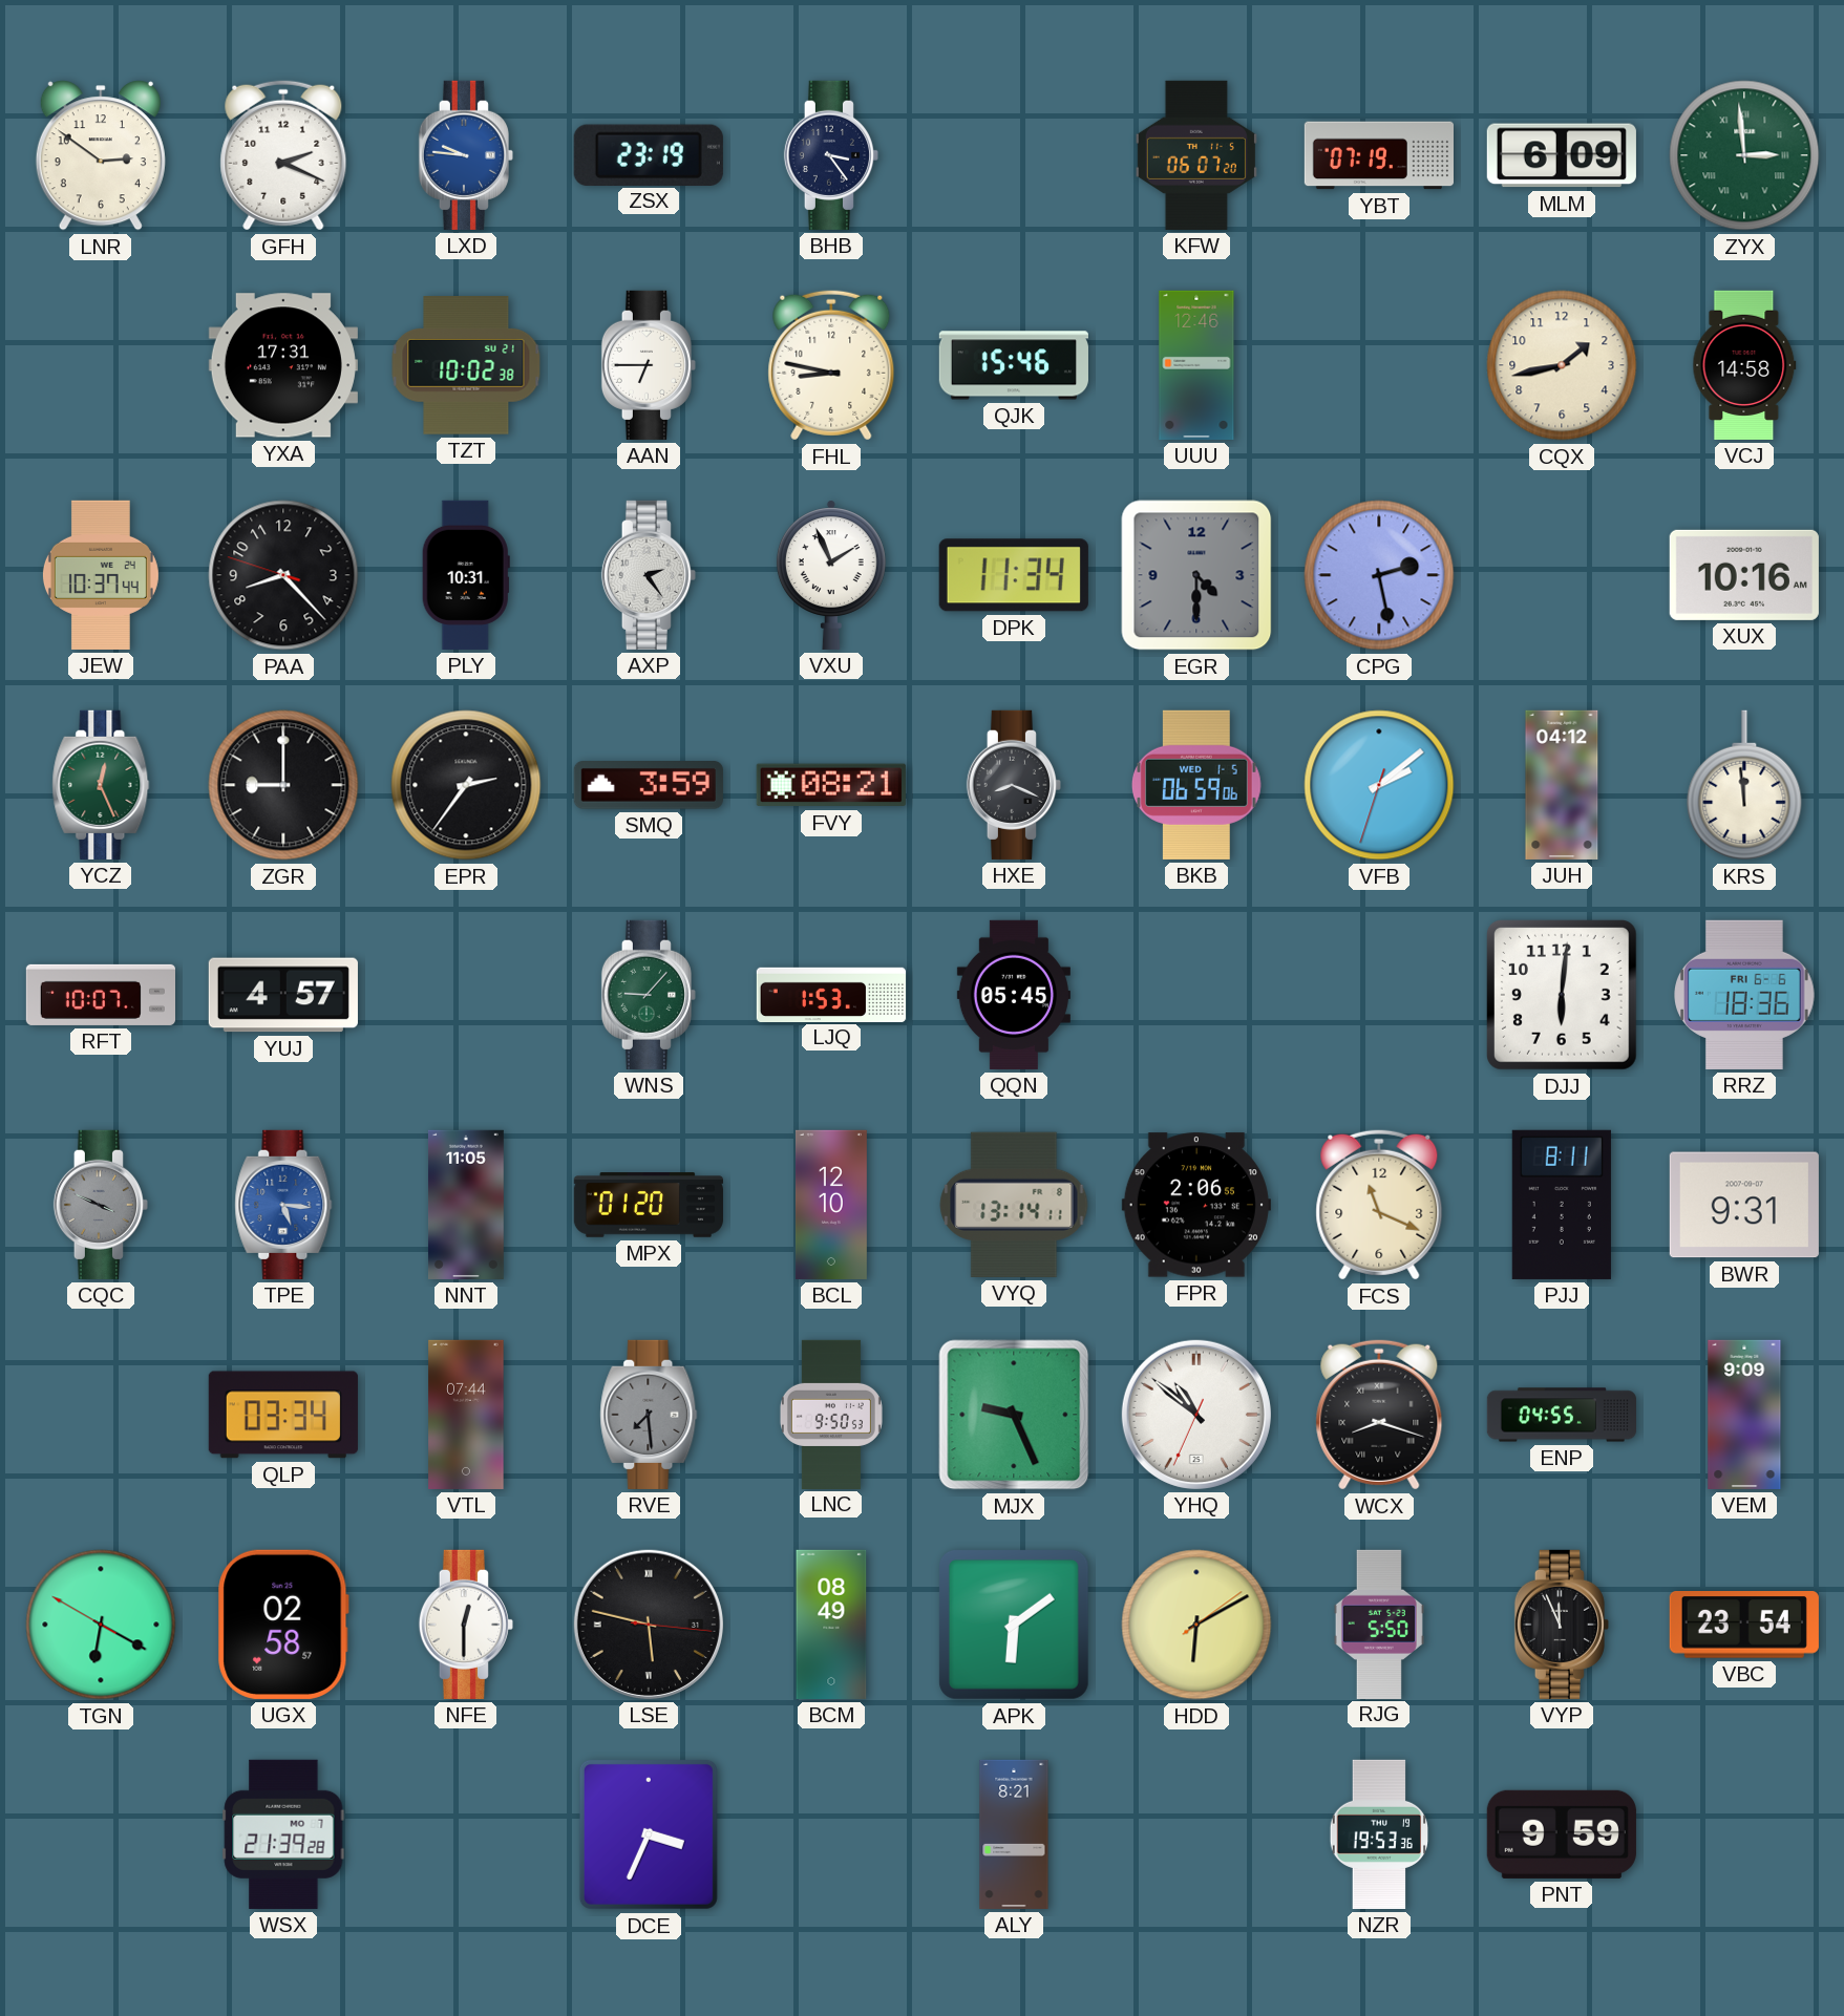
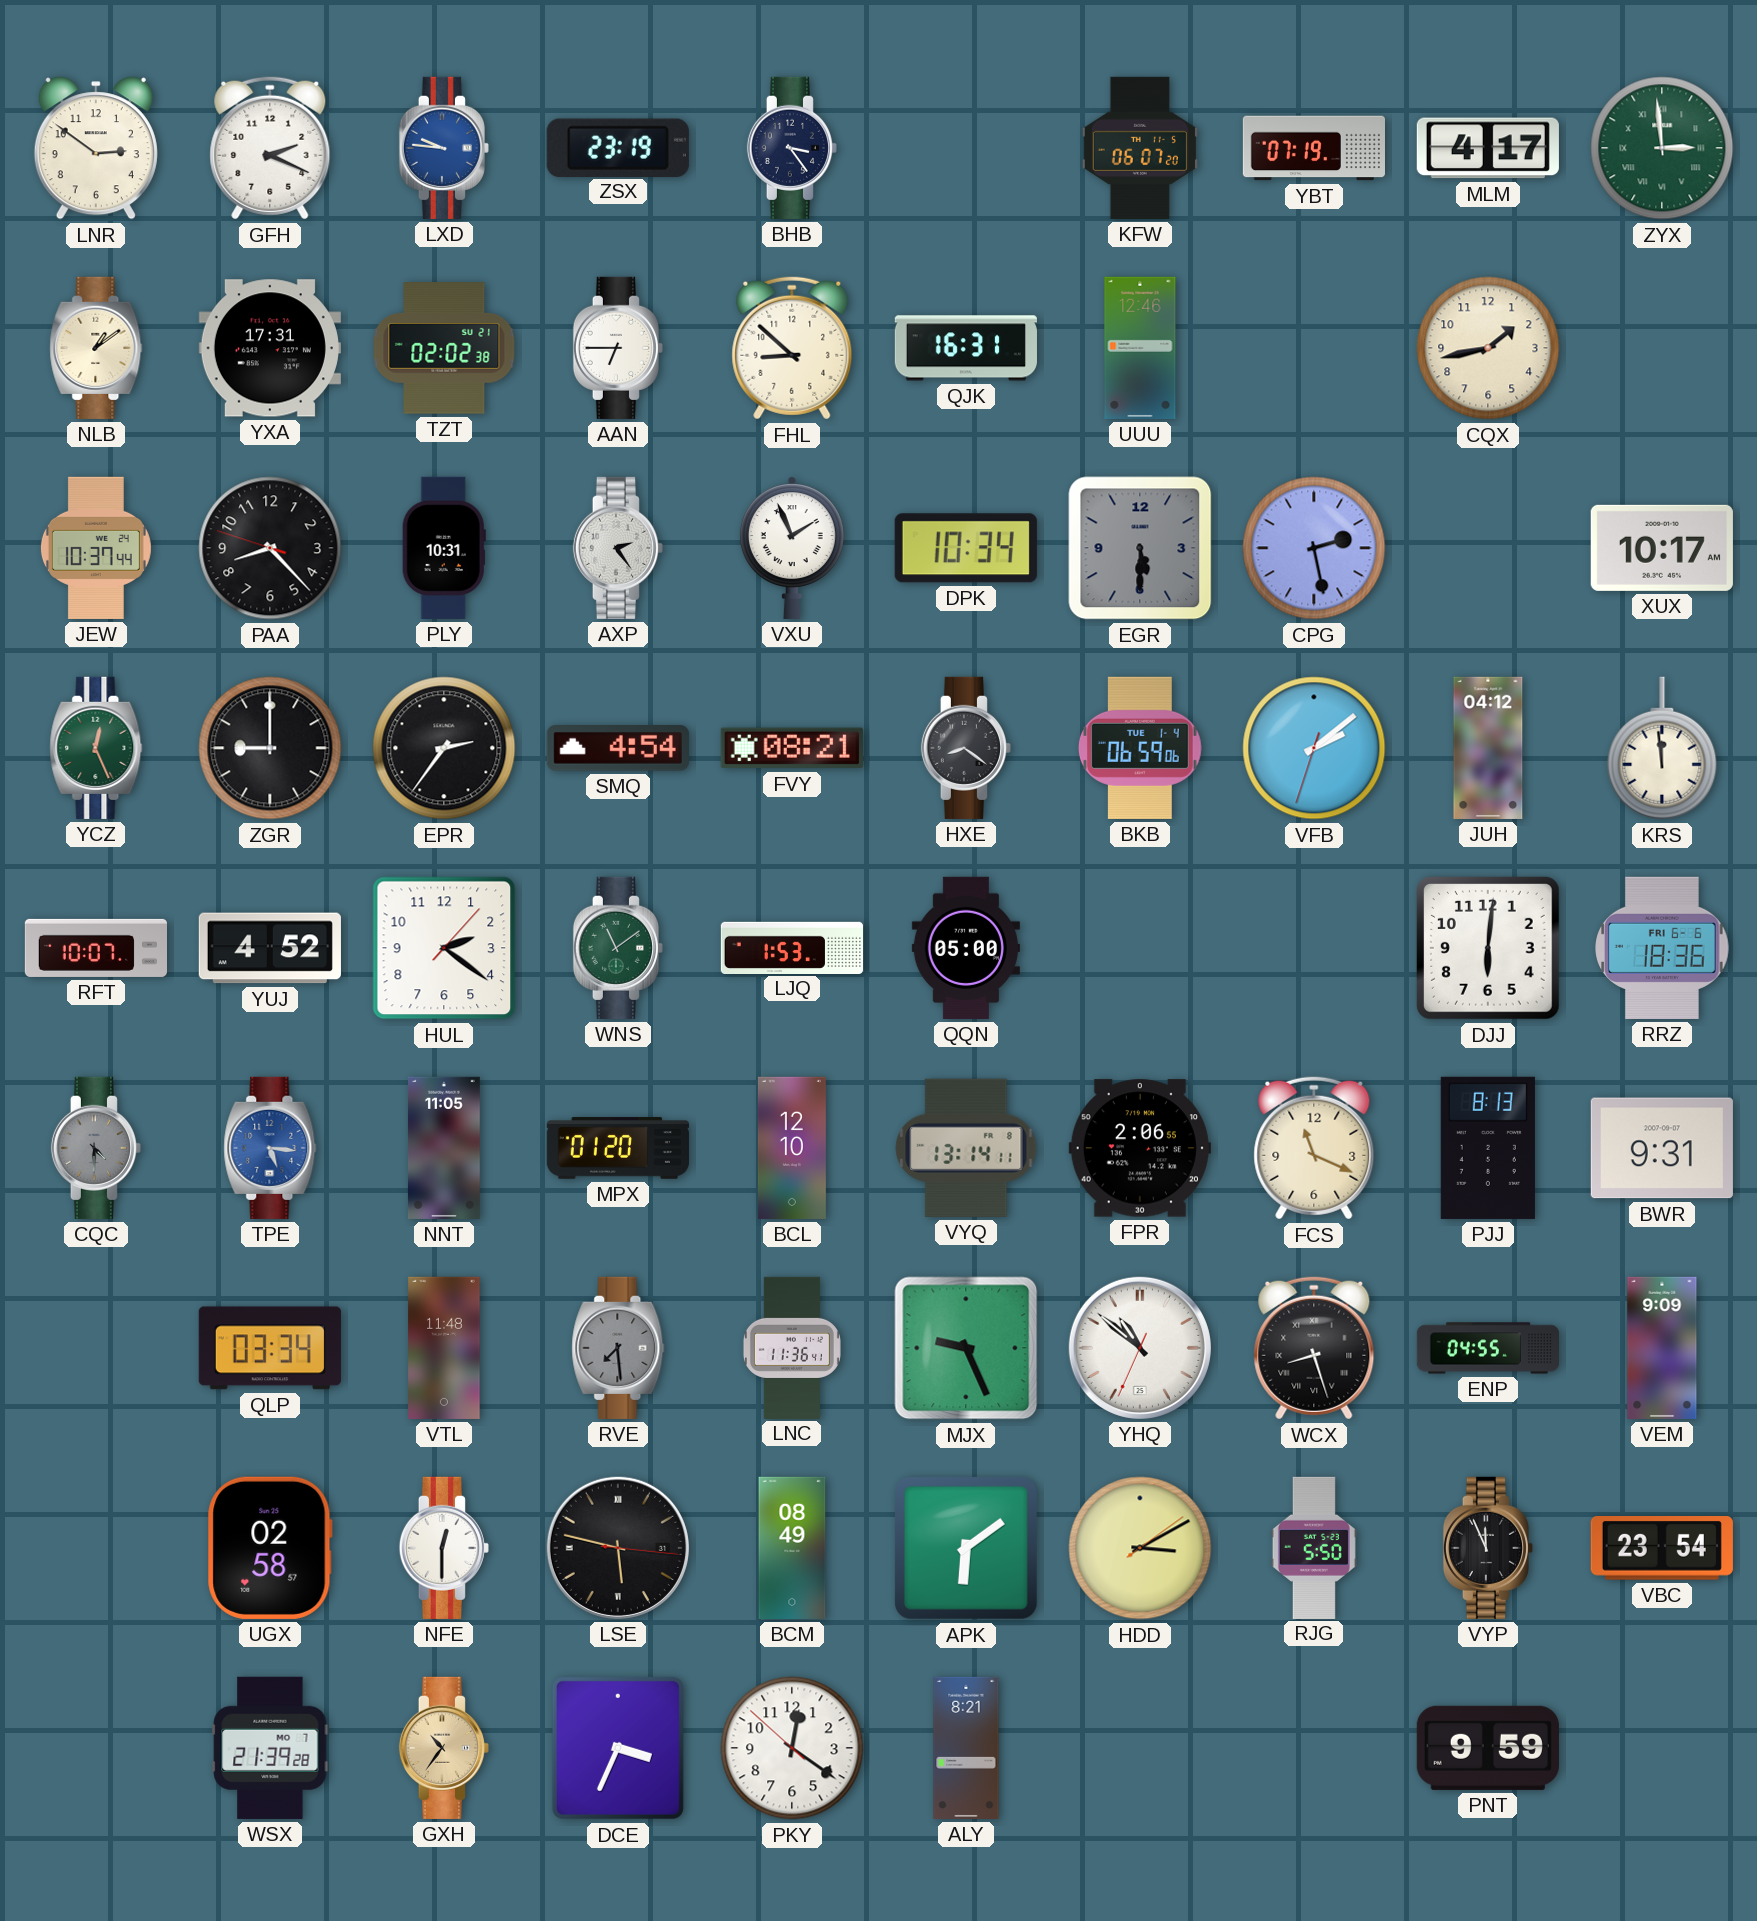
MLM: 6:09 -> 4:17 (1488, 148)
NLB: none -> 1:09 (96, 348)
TZT: 10:02 -> 02:02 (444, 348)
FHL: 8:47 -> 8:52 (792, 348)
QJK: 15:46 -> 16:31 (966, 348)
VCJ: 14:58 -> none (1744, 365)
DPK: 11:34 -> 10:34 (966, 548)
EGR: 4:30 -> 5:30 (1140, 548)
XUX: 10:16 -> 10:17 (1662, 548)
SMQ: 3:59 -> 4:54 (618, 748)
HXE: 8:19 -> 8:21 (966, 748)
BKB date: WED 1-5 -> TUE 1-4 (1140, 748)
YUJ: 4:57 -> 4:52 (270, 948)
HUL: none -> 2:21 (444, 948)
WNS: 9:07 -> 11:09 (618, 948)
QQN: 05:45 -> 05:00 (966, 948)
CQC: 3:49 -> 4:30 (96, 1148)
PJJ: 8:11 -> 8:13 (1488, 1148)
VTL: 07:44 -> 11:48 (444, 1348)
LNC: 9:50 -> 11:36 (792, 1347)
WCX: 8:18 -> 8:27 (1314, 1348)
TGN: 6:19 -> none (101, 1625)
HDD: 6:10 -> 3:10 (1140, 1548)
GXH: none -> 10:36 (444, 1748)
PKY: none -> 12:20 (792, 1748)
NZR: 19:53 -> none (1379, 1834)
